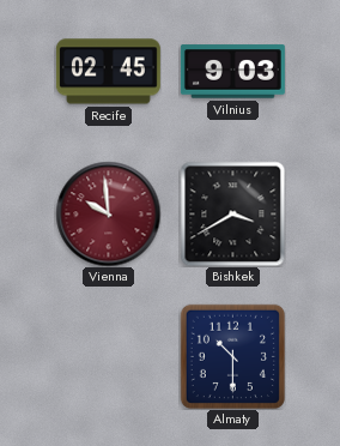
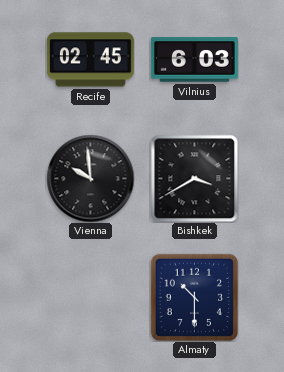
Vilnius: 9:03 -> 6:03 (194, 60)
Vienna dial: burgundy -> black (90, 178)
